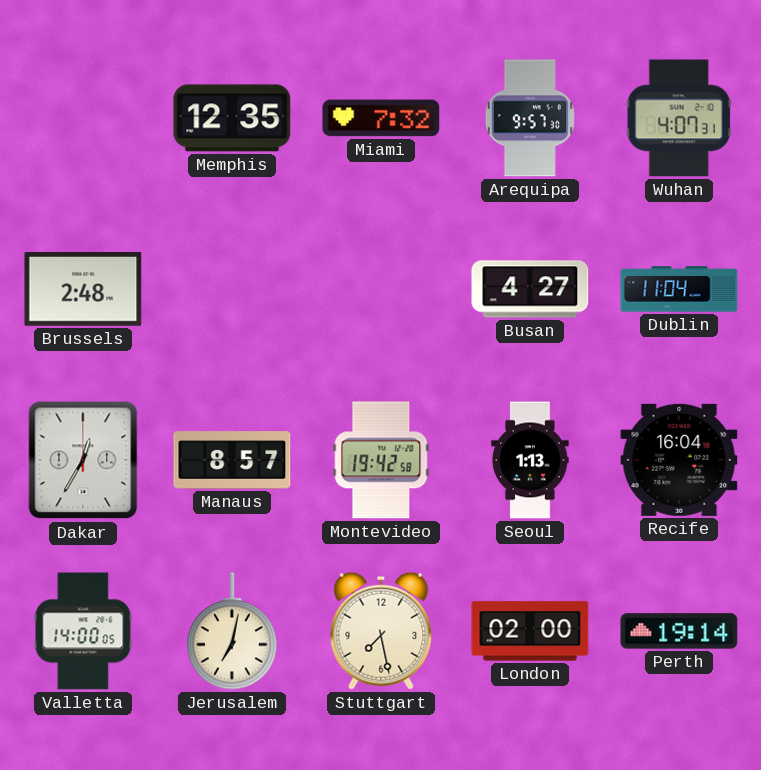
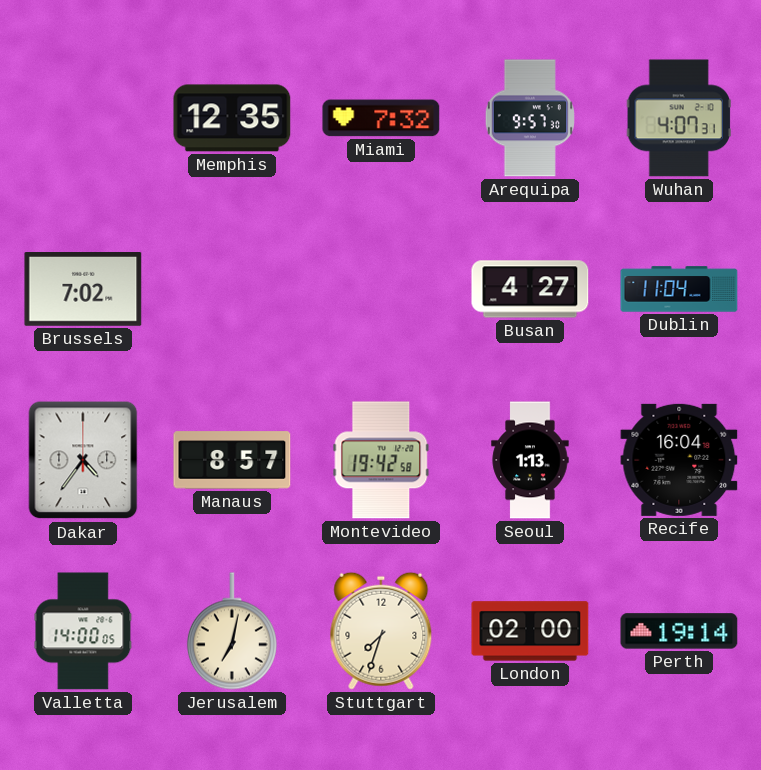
Brussels: 2:48 -> 7:02 (83, 290)
Dakar: 12:35 -> 4:36 (83, 460)
Stuttgart: 7:28 -> 7:33 (381, 631)
